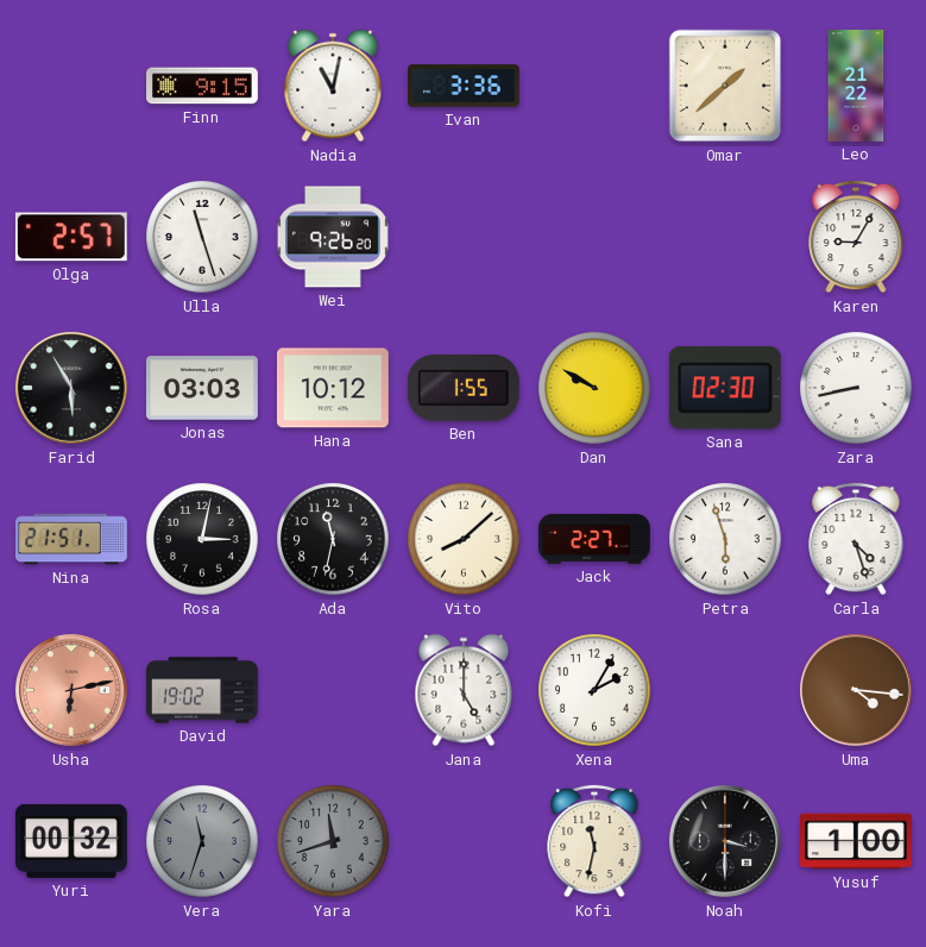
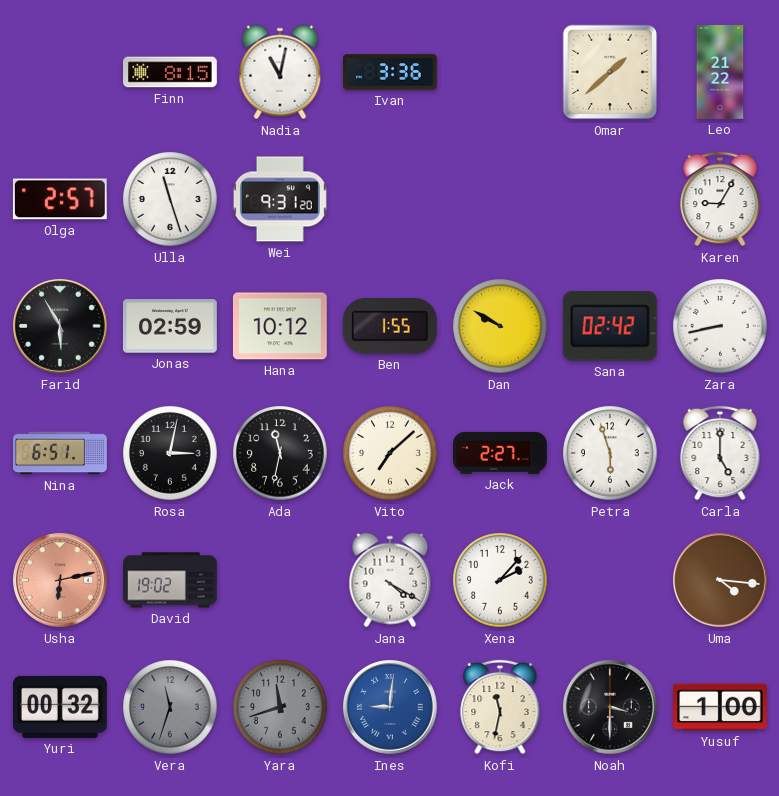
Finn: 9:15 -> 8:15 (171, 72)
Wei: 9:26 -> 9:31 (280, 199)
Jonas: 03:03 -> 02:59 (170, 326)
Sana: 02:30 -> 02:42 (610, 326)
Nina: 21:51 -> 6:51 (61, 453)
Vito: 8:08 -> 7:08 (390, 453)
Carla: 4:27 -> 5:00 (720, 453)
Jana: 5:00 -> 4:20 (390, 580)
Xena: 2:05 -> 2:07 (500, 580)
Ines: none -> 9:01 (391, 708)
